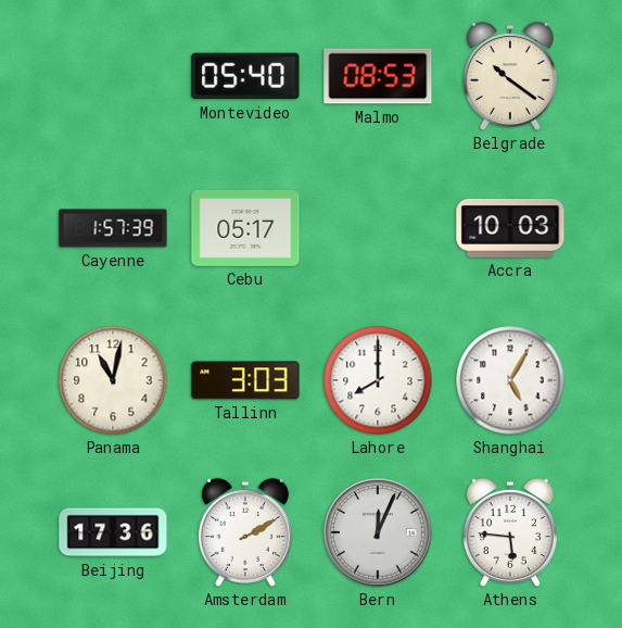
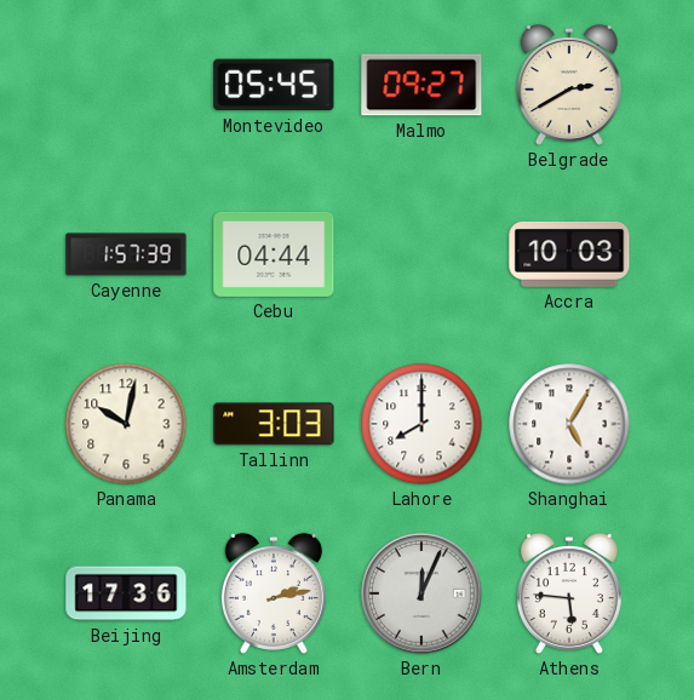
Montevideo: 05:40 -> 05:45 (274, 85)
Malmo: 08:53 -> 09:27 (421, 85)
Belgrade: 10:21 -> 2:40 (569, 85)
Cebu: 05:17 -> 04:44 (274, 254)
Panama: 11:02 -> 10:02 (126, 424)
Amsterdam: 2:10 -> 2:13 (274, 593)
